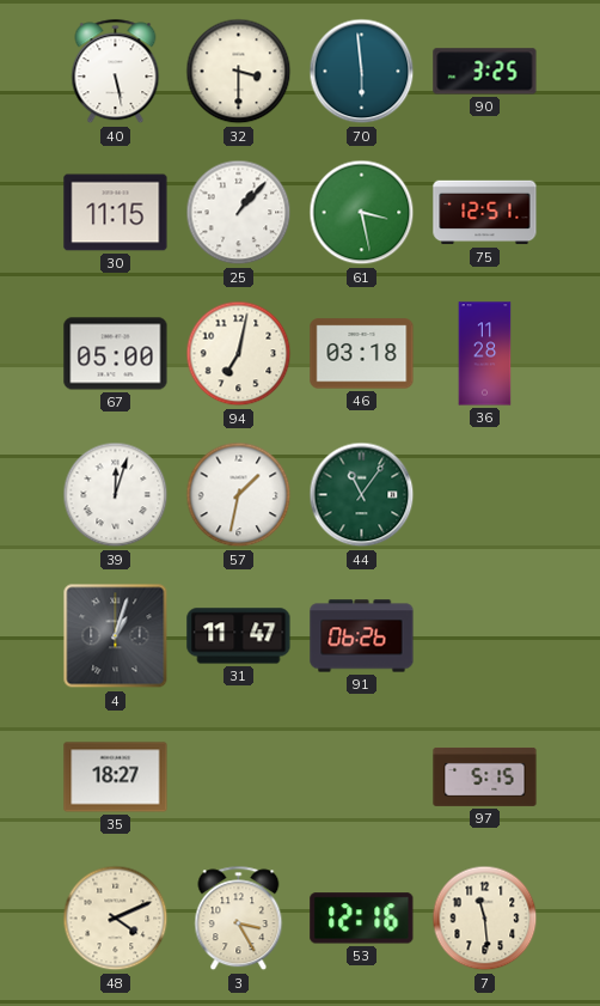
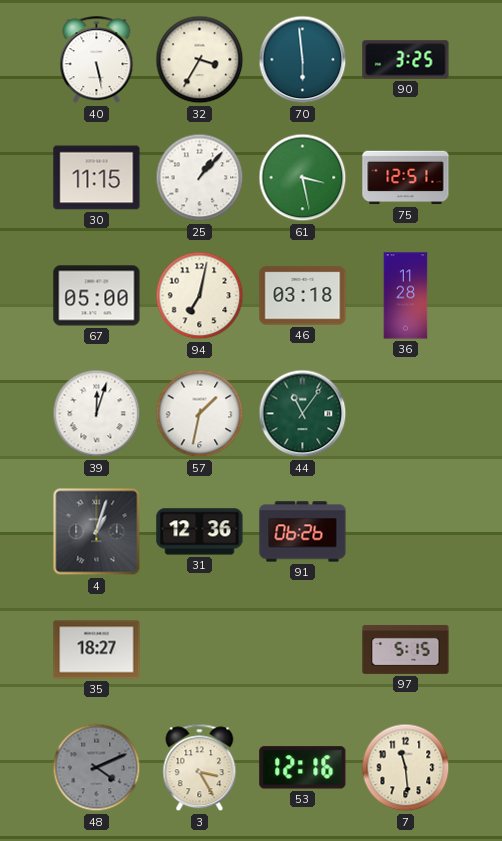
32: 3:30 -> 3:35 (200, 60)
31: 11:47 -> 12:36 (200, 532)
48 dial: cream -> grey (97, 768)
